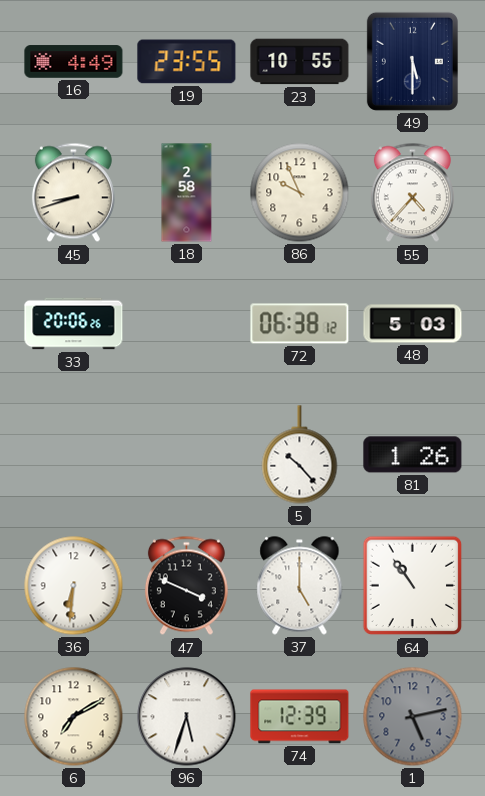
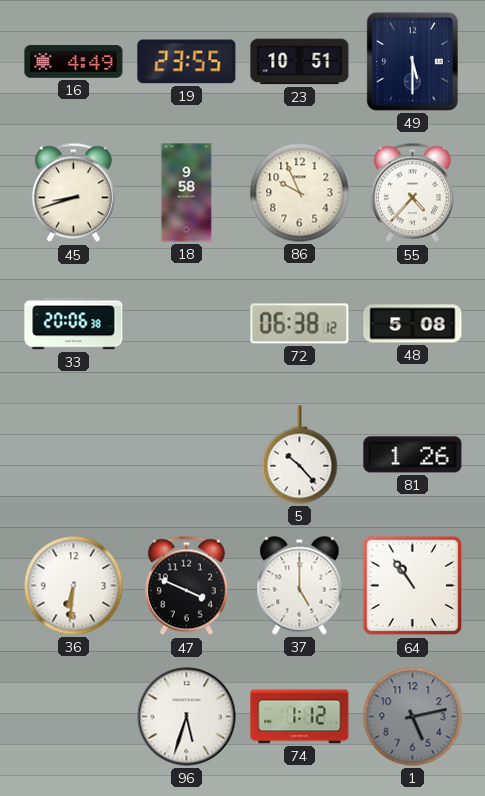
23: 10:55 -> 10:51 (300, 62)
18: 2:58 -> 9:58 (187, 193)
33: 20:06:26 -> 20:06:38 (74, 324)
48: 5:03 -> 5:08 (413, 324)
6: 7:10 -> none (74, 717)
74: 12:39 -> 1:12 (300, 717)
